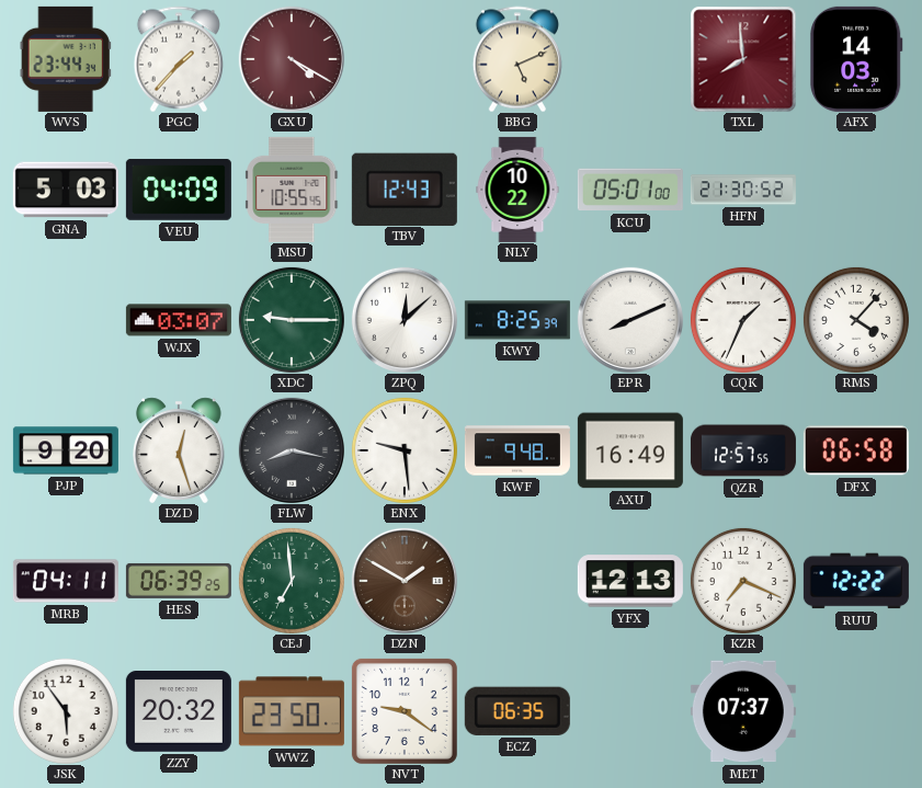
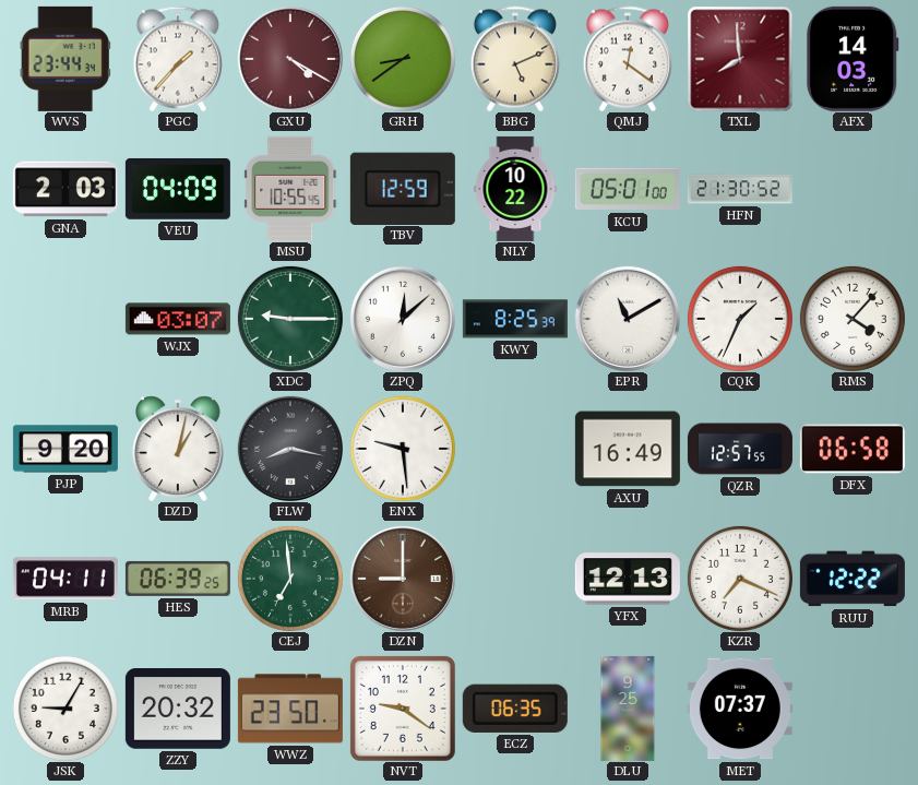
GRH: none -> 8:39 (403, 59)
QMJ: none -> 12:21 (628, 59)
GNA: 5:03 -> 2:03 (65, 189)
TBV: 12:43 -> 12:59 (403, 188)
EPR: 8:11 -> 11:10 (628, 319)
DZD: 12:27 -> 1:02 (178, 449)
KWF: 9:48 -> none (517, 450)
DZN: 1:50 -> 9:00 (403, 579)
JSK: 5:54 -> 9:05 (65, 709)
DLU: none -> 9:25 (628, 709)
